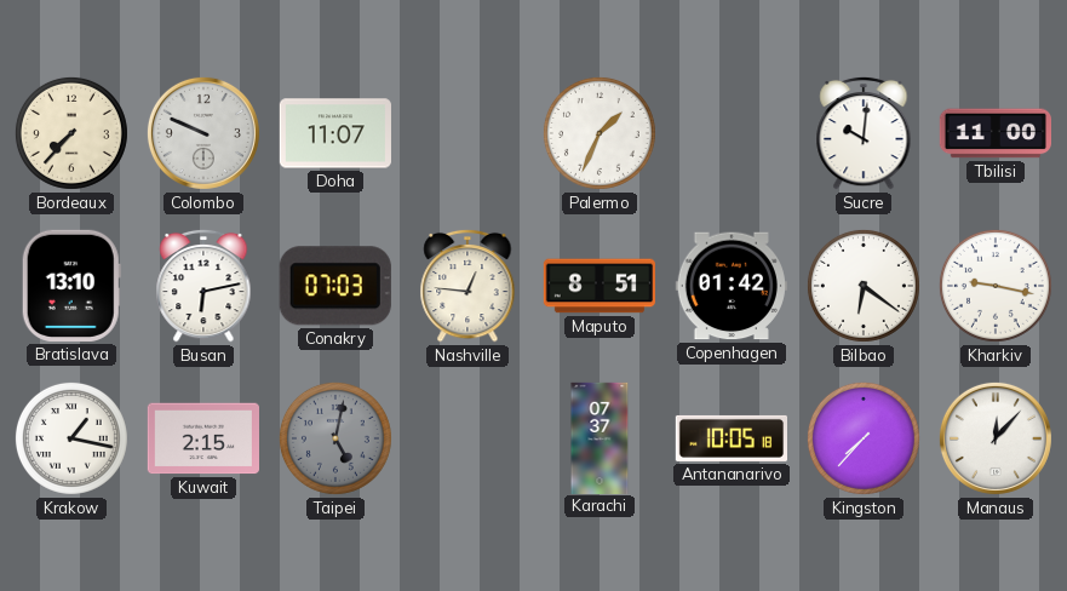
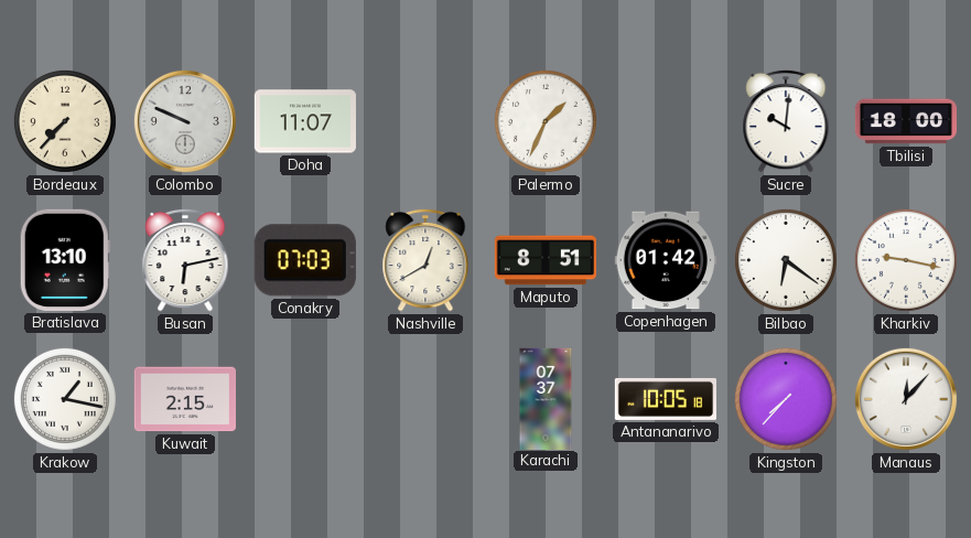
Tbilisi: 11:00 -> 18:00 (905, 121)
Nashville: 12:46 -> 12:40 (425, 260)
Taipei: 5:02 -> none (335, 438)
